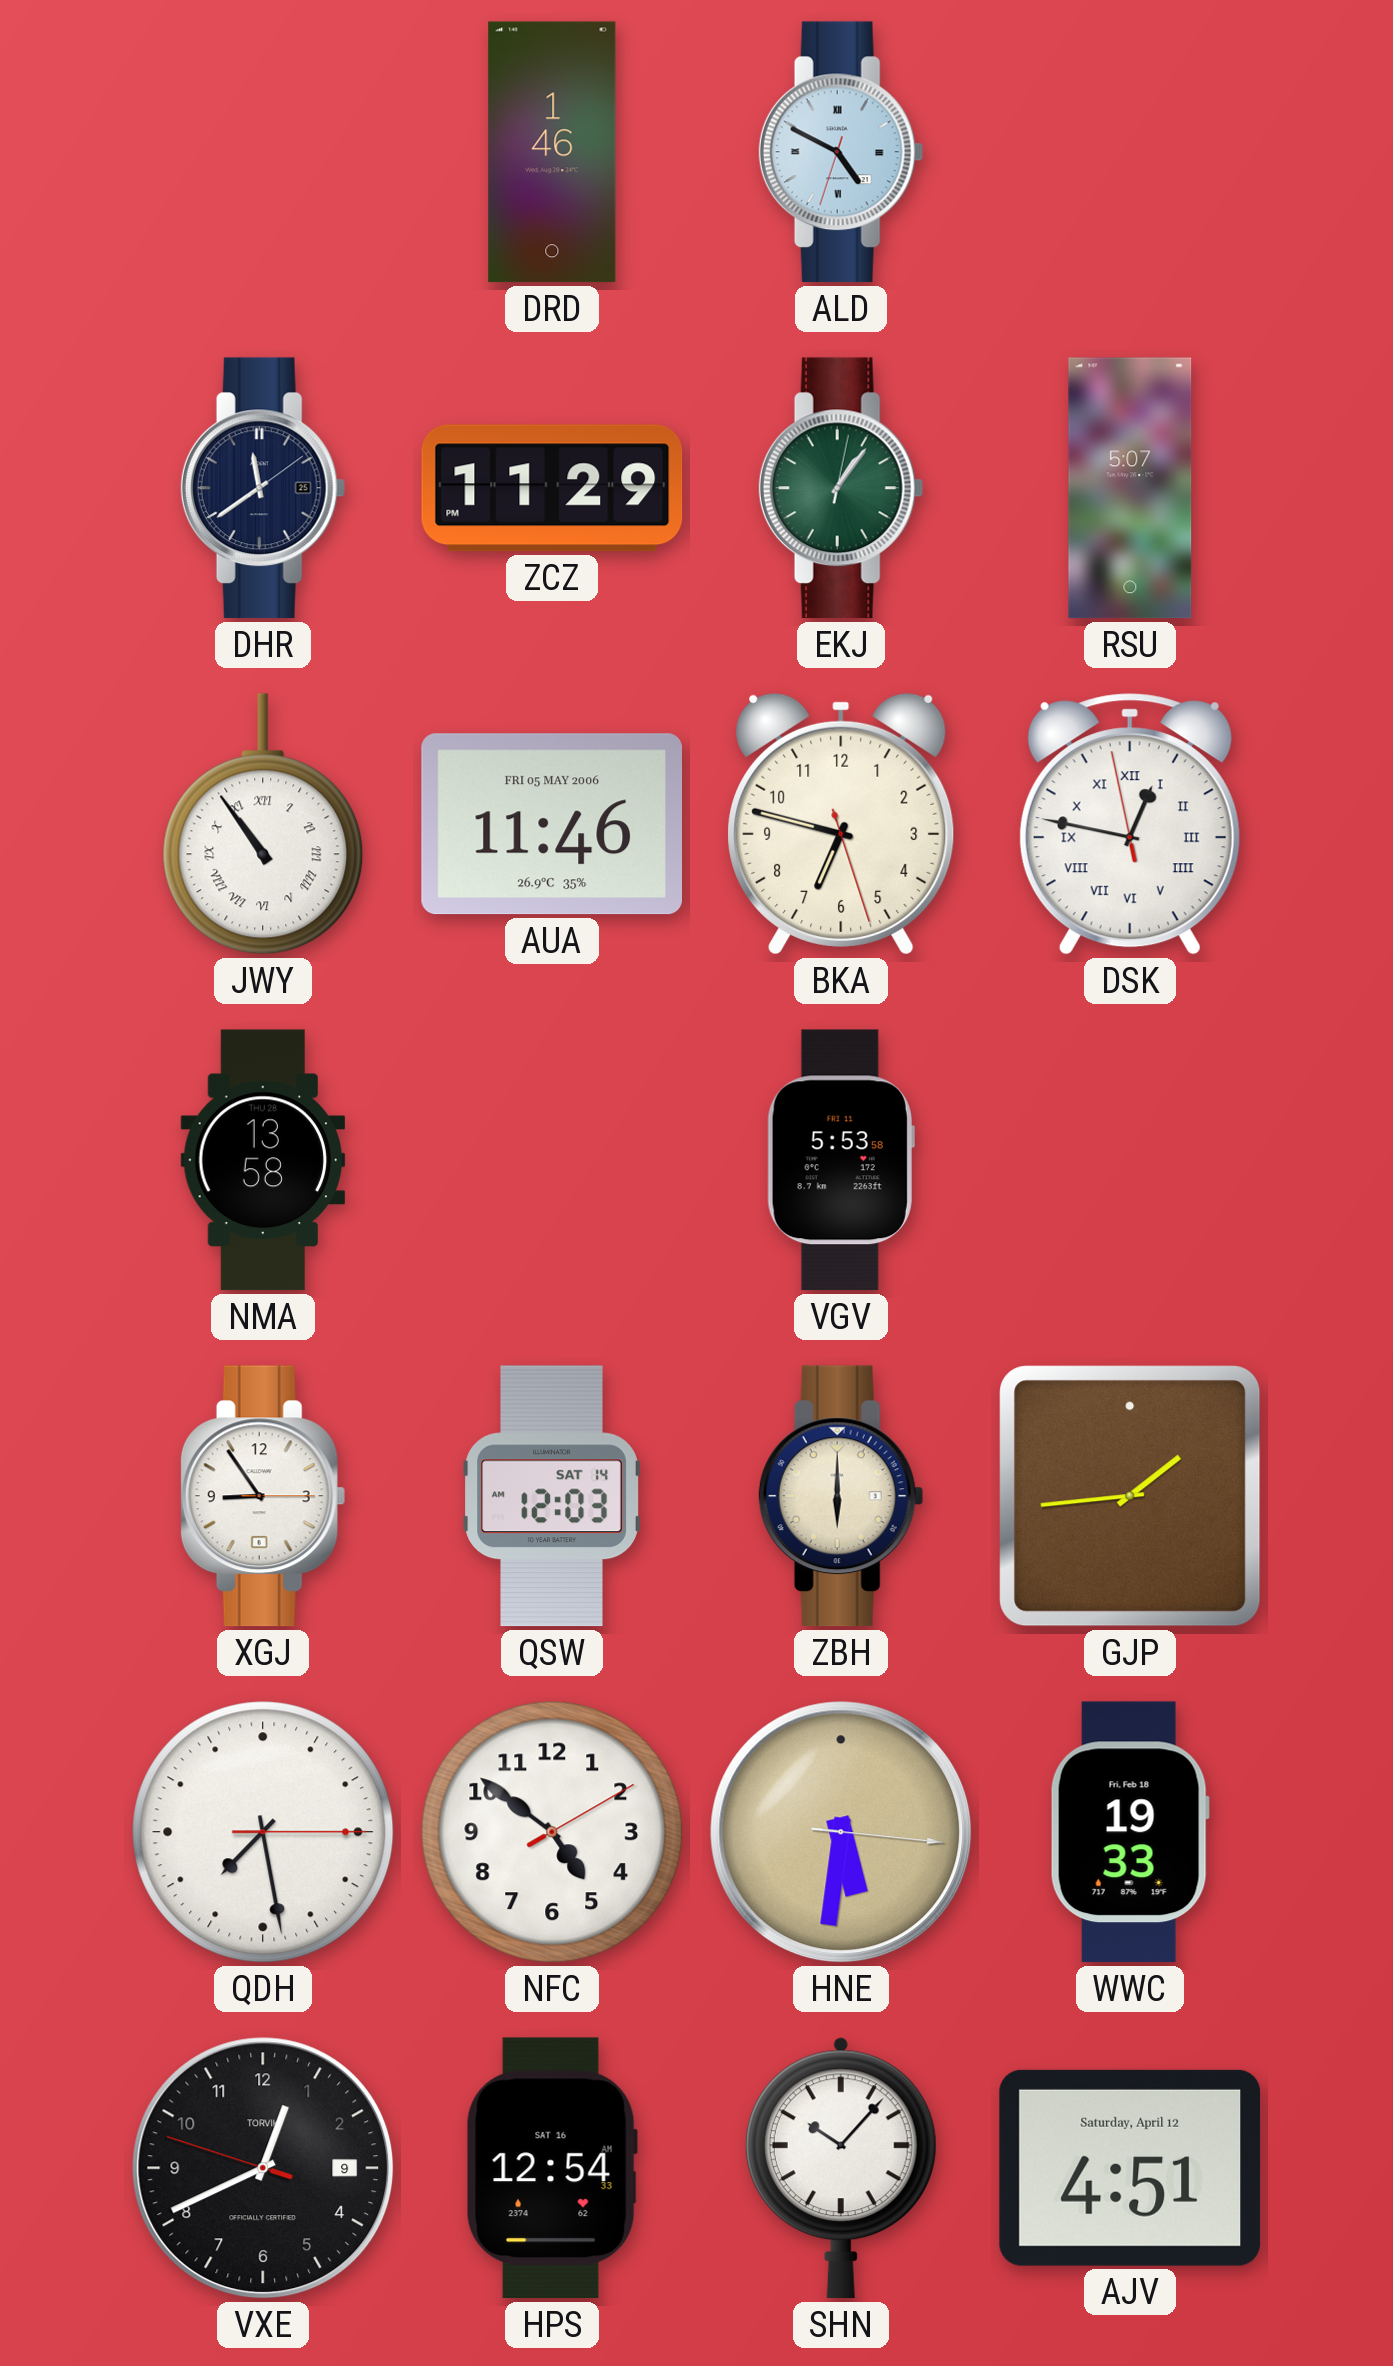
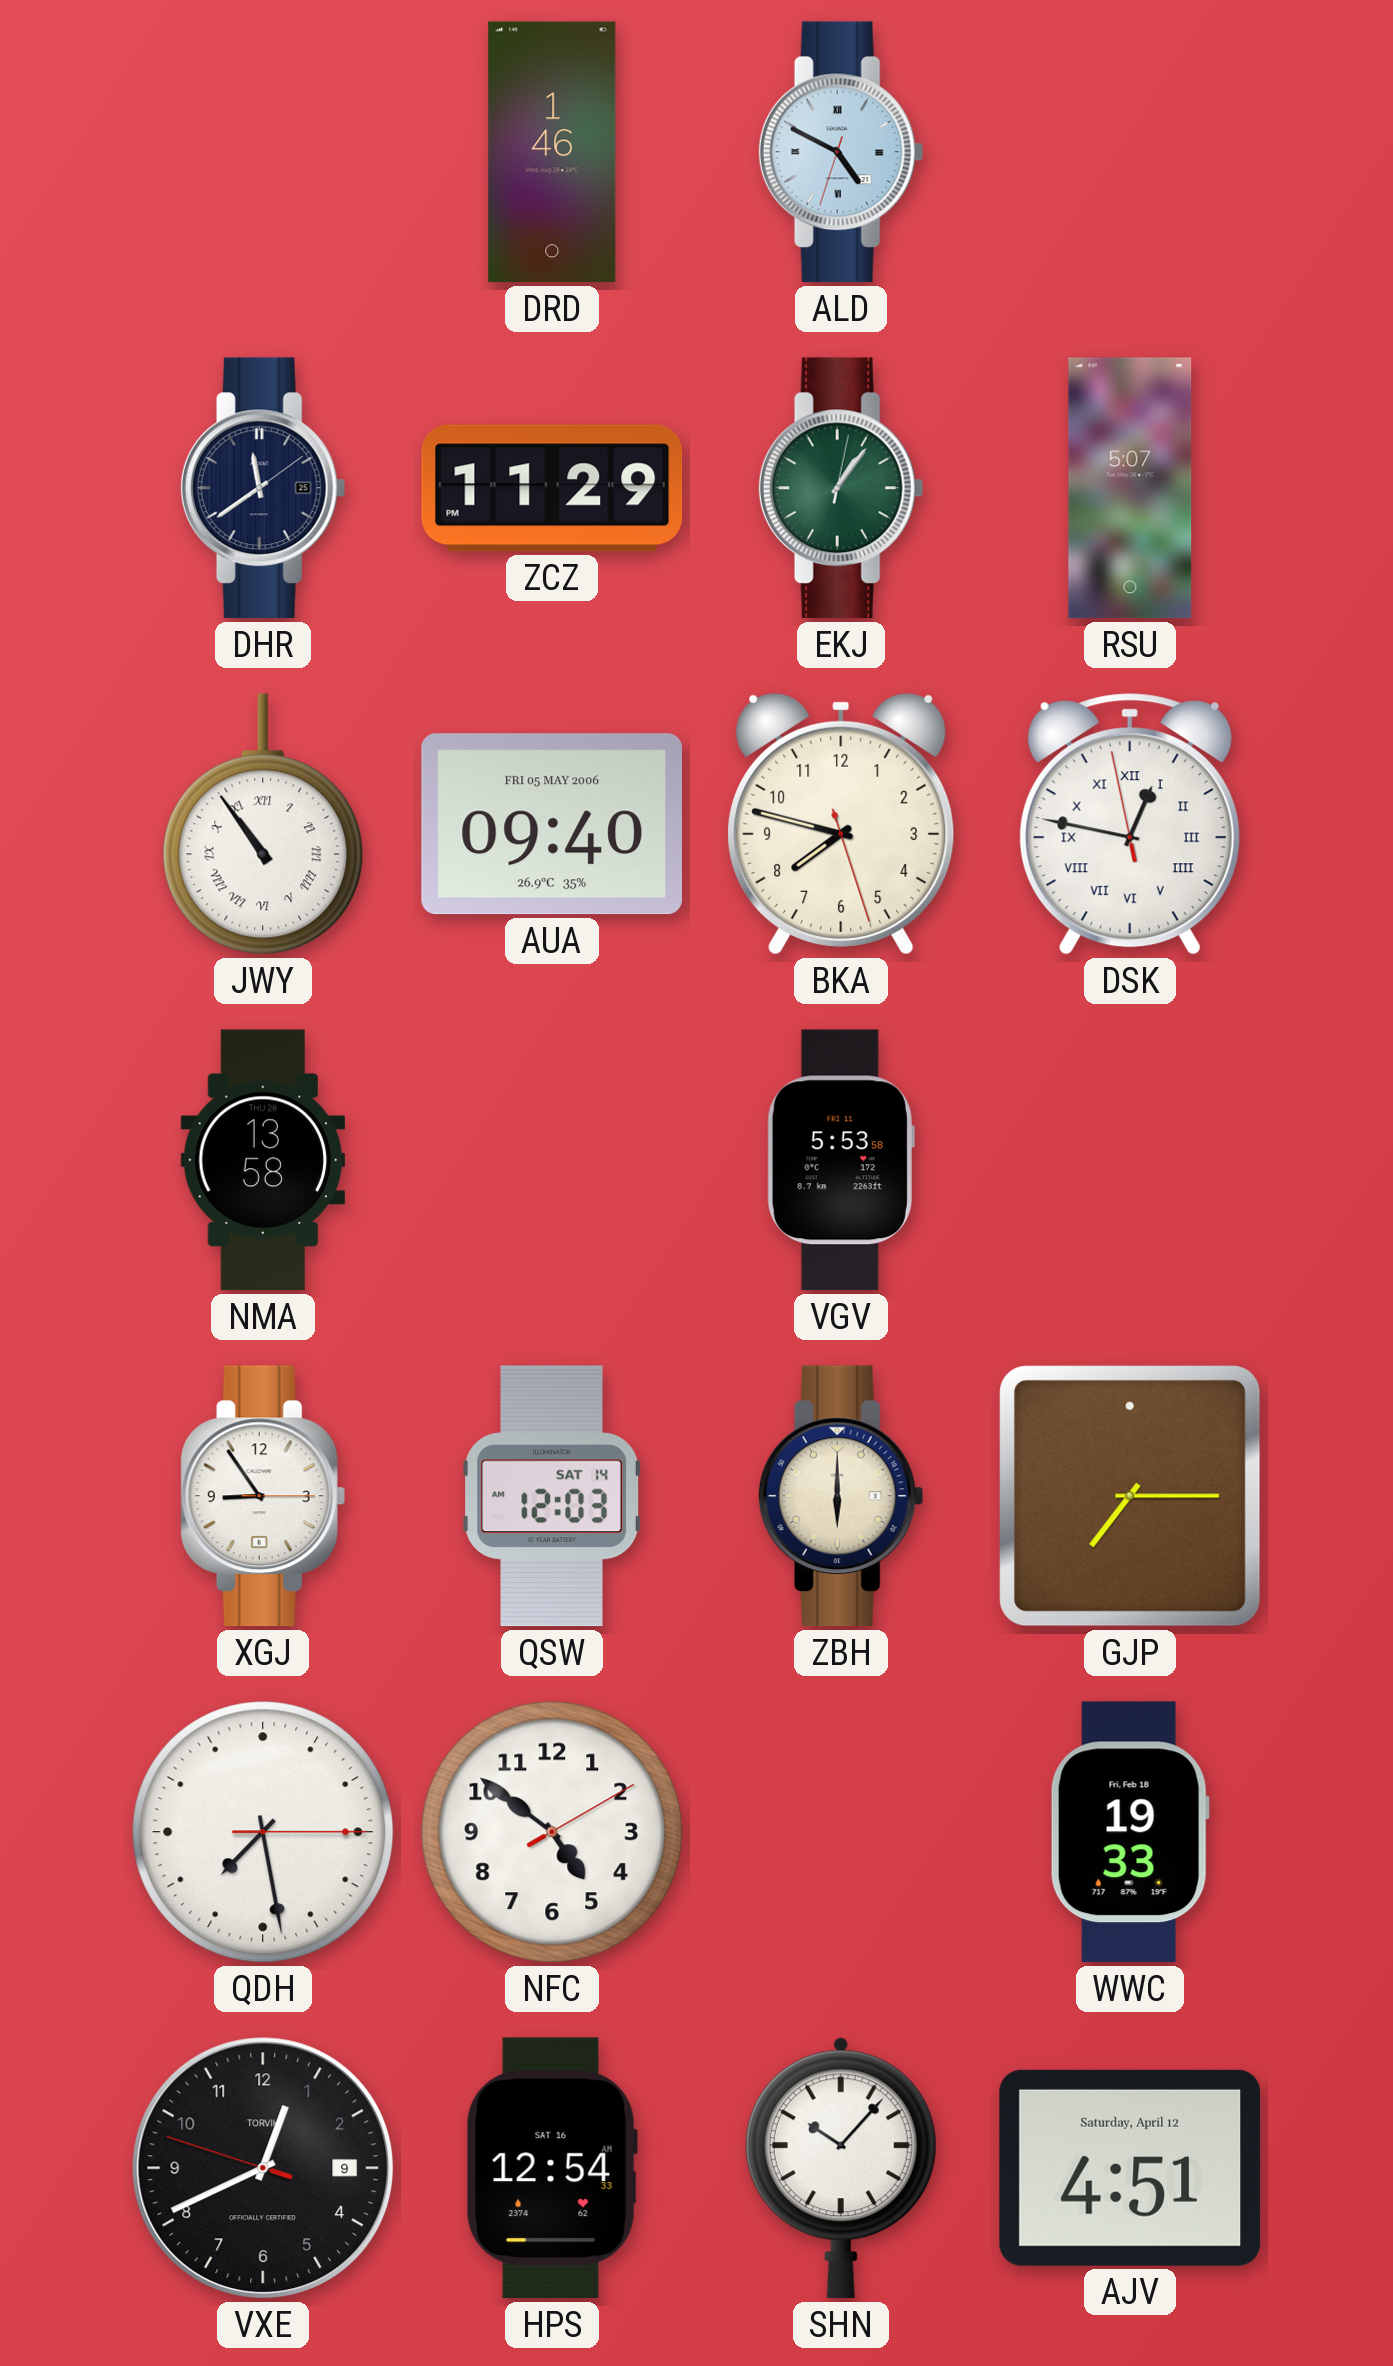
AUA: 11:46 -> 09:40 (551, 824)
BKA: 6:47 -> 7:47 (841, 824)
GJP: 1:44 -> 7:15 (1130, 1496)
HNE: 5:31 -> none (841, 1832)
